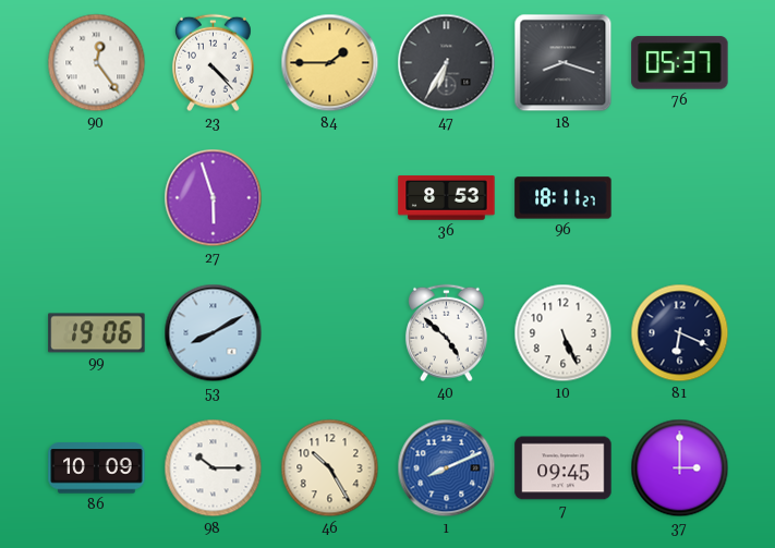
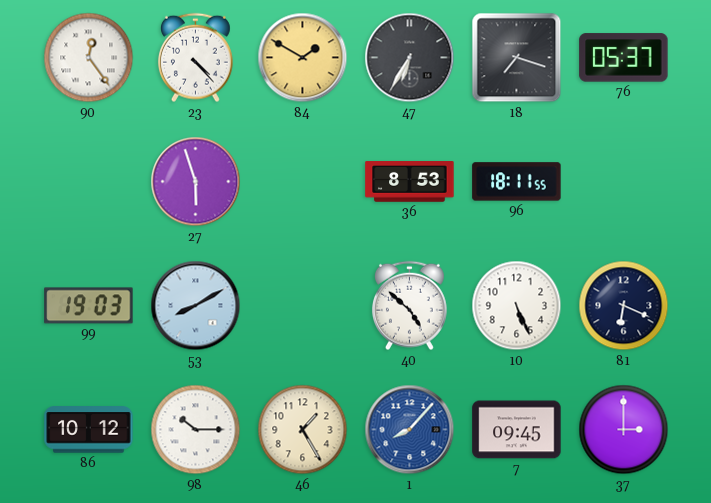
84: 1:45 -> 1:50 (303, 58)
18: 8:18 -> 7:18 (517, 58)
96: 18:11:27 -> 18:11:55 (517, 182)
99: 19:06 -> 19:03 (89, 306)
86: 10:09 -> 10:12 (89, 430)
46: 10:25 -> 1:25 (303, 430)
1: 8:11 -> 8:07 (410, 430)
